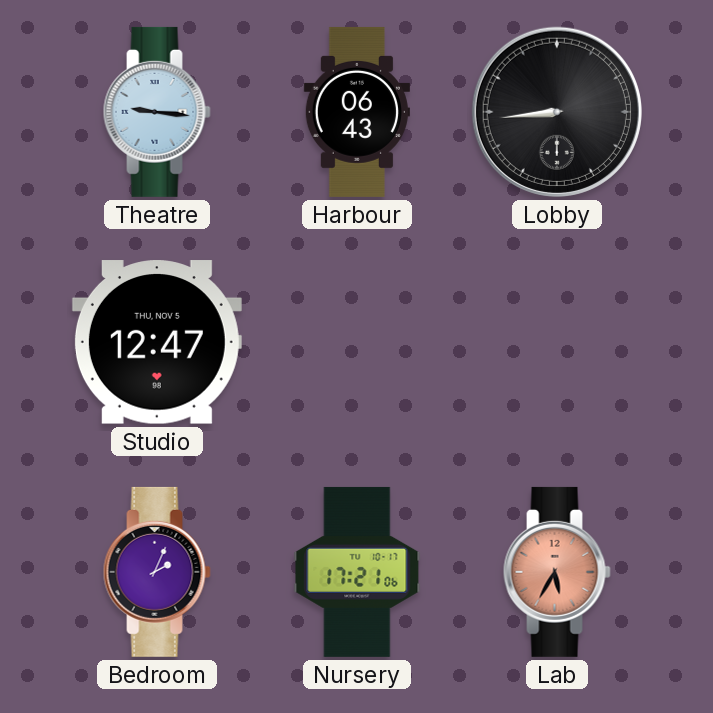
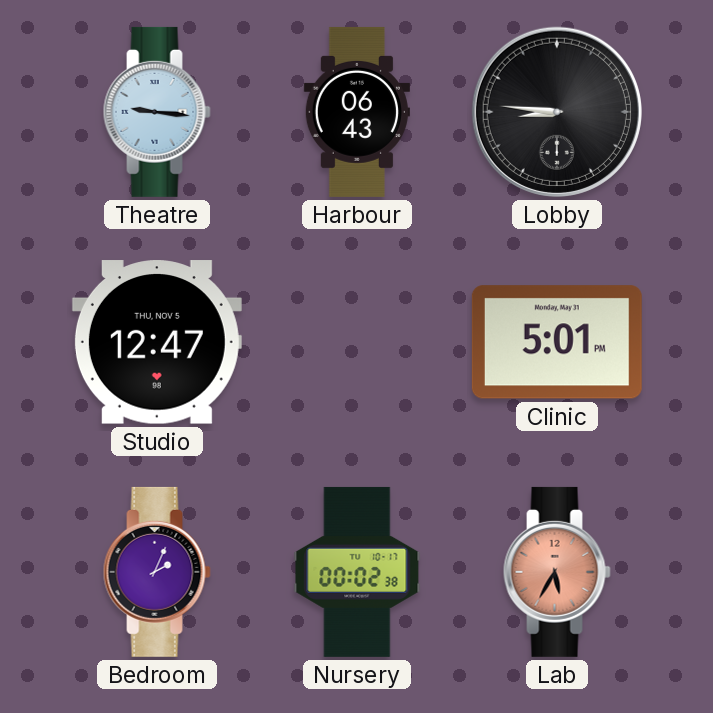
Lobby: 8:44 -> 8:46 (557, 112)
Clinic: none -> 5:01 (557, 342)
Nursery: 17:21 -> 00:02 (357, 572)
